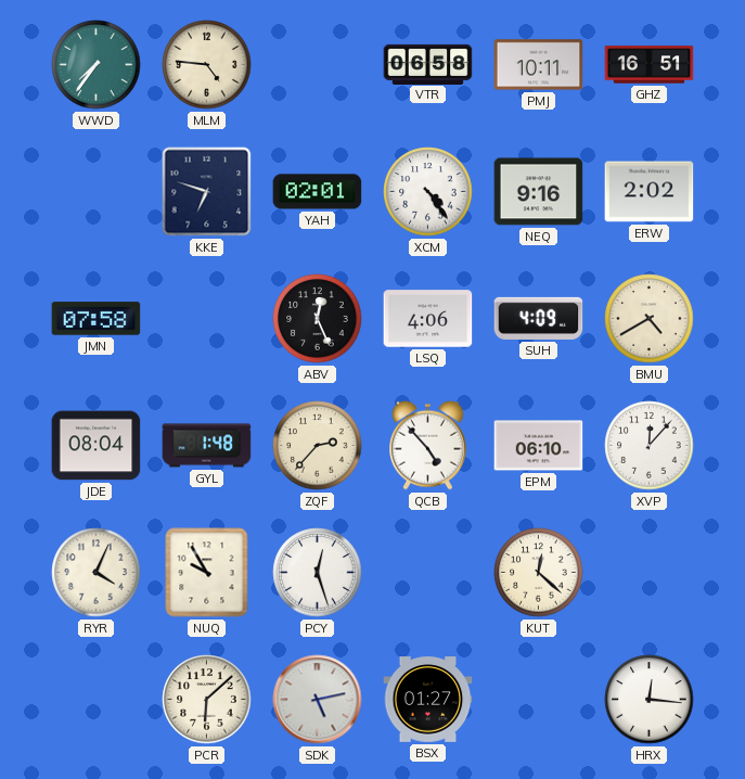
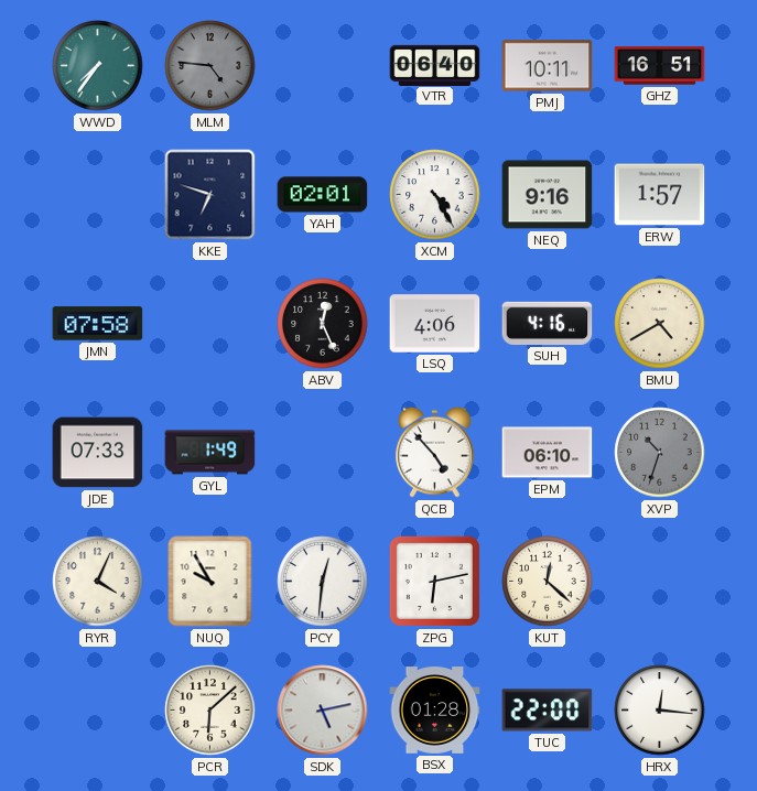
MLM dial: cream -> grey (210, 66)
VTR: 06:58 -> 06:40 (435, 65)
XCM: 4:24 -> 4:25 (435, 195)
ERW: 2:02 -> 1:57 (660, 195)
SUH: 4:09 -> 4:16 (548, 323)
JDE: 08:04 -> 07:33 (98, 453)
GYL: 1:48 -> 1:49 (210, 453)
ZQF: 2:37 -> none (318, 446)
XVP: 12:07 -> 10:33 (660, 453)
XVP dial: white -> grey (660, 453)
PCY: 12:27 -> 12:31 (323, 582)
ZPG: none -> 6:13 (434, 581)
BSX: 01:27 -> 01:28 (435, 711)
TUC: none -> 22:00 (548, 711)
